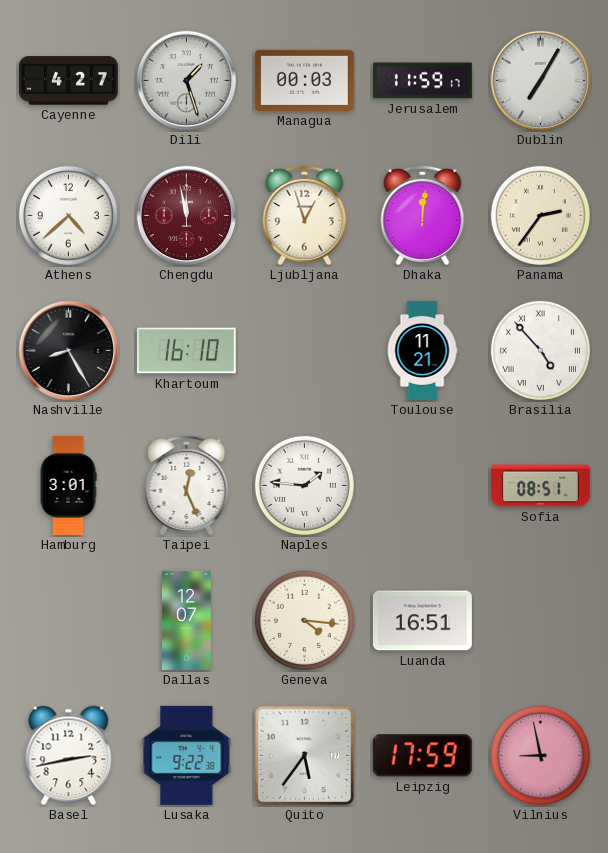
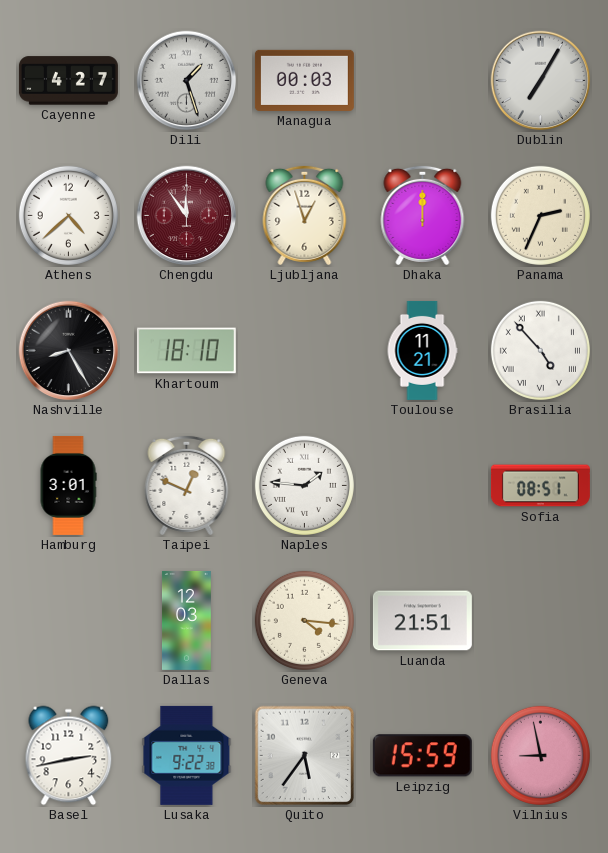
Jerusalem: 11:59 -> none (422, 81)
Chengdu: 11:58 -> 11:54 (187, 216)
Dhaka: 12:01 -> 12:00 (423, 215)
Panama: 2:36 -> 2:34 (540, 215)
Khartoum: 16:10 -> 18:10 (186, 351)
Taipei: 12:26 -> 12:49 (187, 485)
Dallas: 12:07 -> 12:03 (186, 620)
Luanda: 16:51 -> 21:51 (422, 621)
Leipzig: 17:59 -> 15:59 (422, 756)
